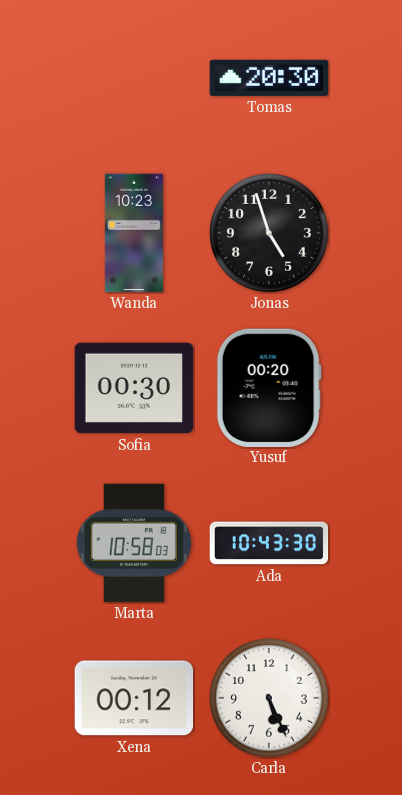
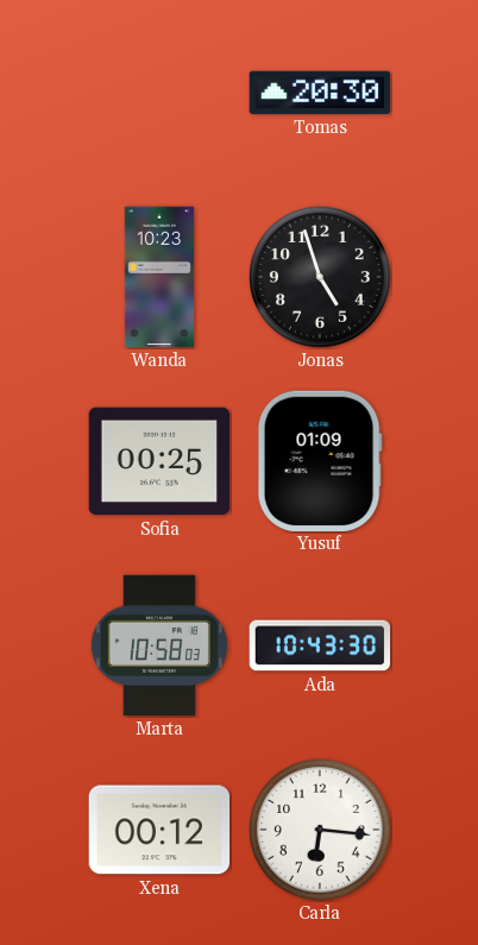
Sofia: 00:30 -> 00:25 (159, 461)
Yusuf: 00:20 -> 01:09 (320, 460)
Carla: 5:26 -> 6:16 (320, 830)
